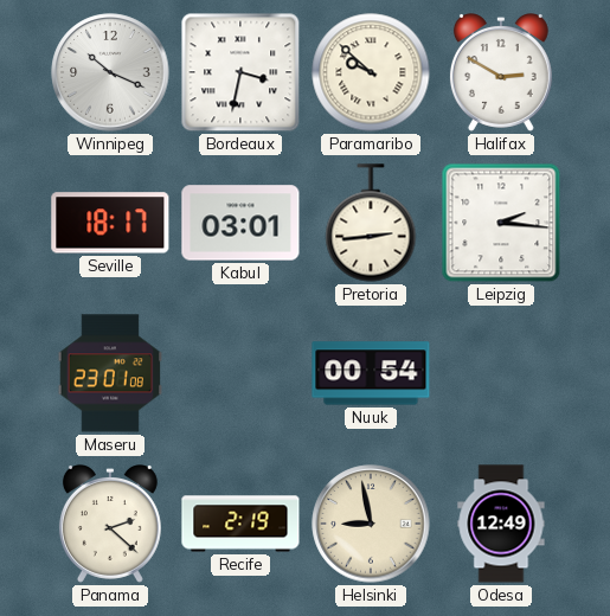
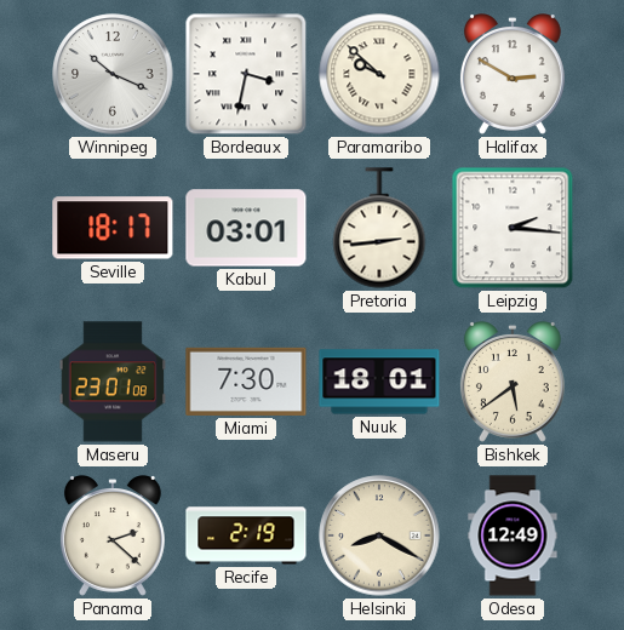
Miami: none -> 7:30 (246, 382)
Nuuk: 00:54 -> 18:01 (379, 382)
Bishkek: none -> 5:39 (513, 383)
Helsinki: 8:58 -> 8:20 (379, 535)
